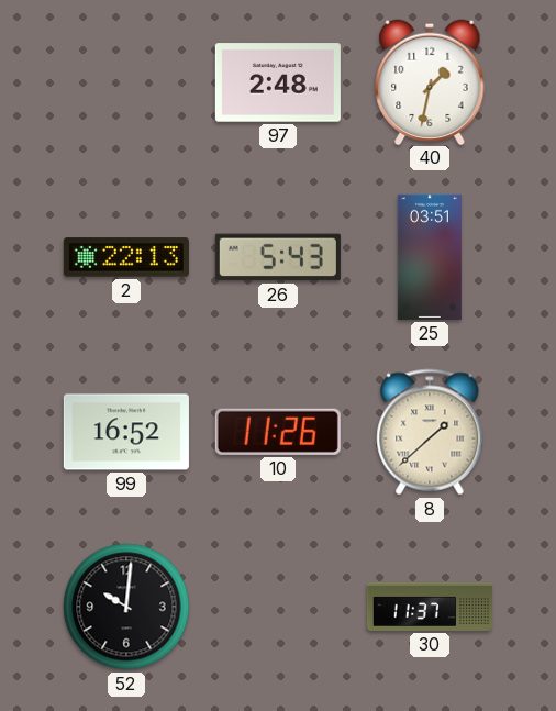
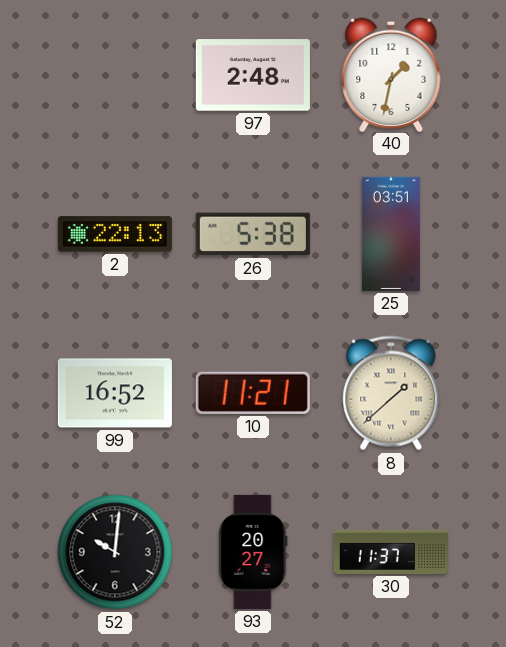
26: 5:43 -> 5:38 (253, 234)
10: 11:26 -> 11:21 (253, 393)
93: none -> 20:27 (253, 552)
